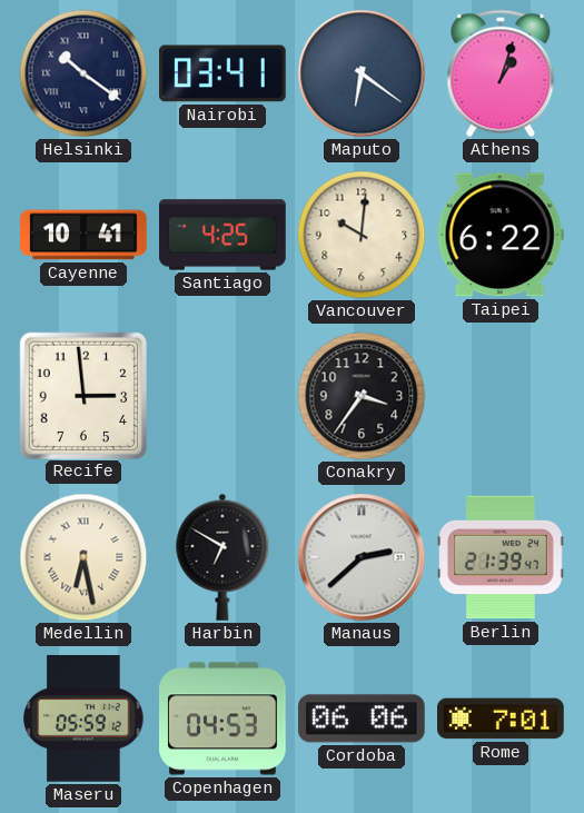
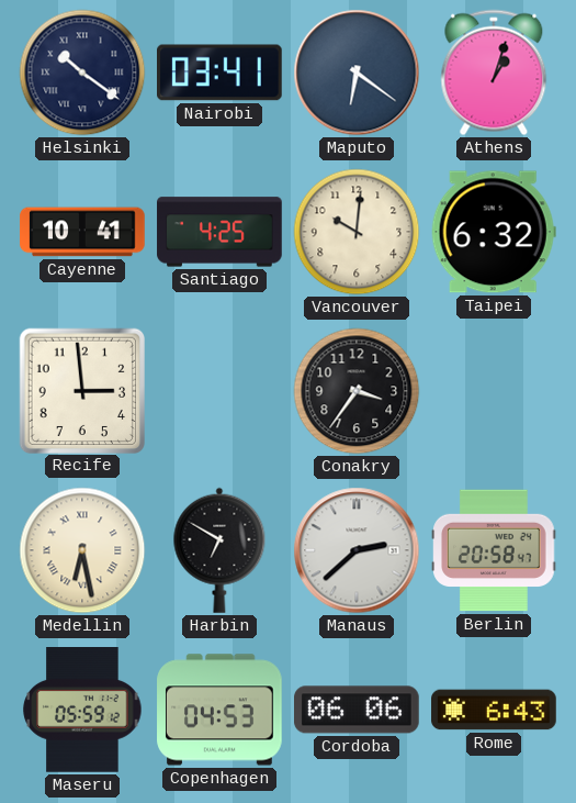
Taipei: 6:22 -> 6:32 (494, 232)
Berlin: 21:39 -> 20:58 (494, 550)
Rome: 7:01 -> 6:43 (494, 710)
